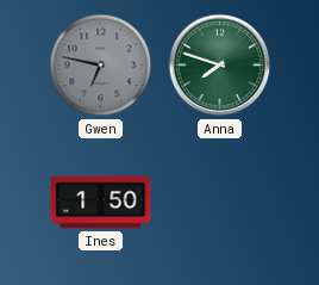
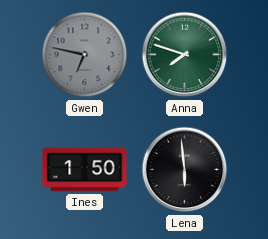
Lena: none -> 5:59 (185, 170)
